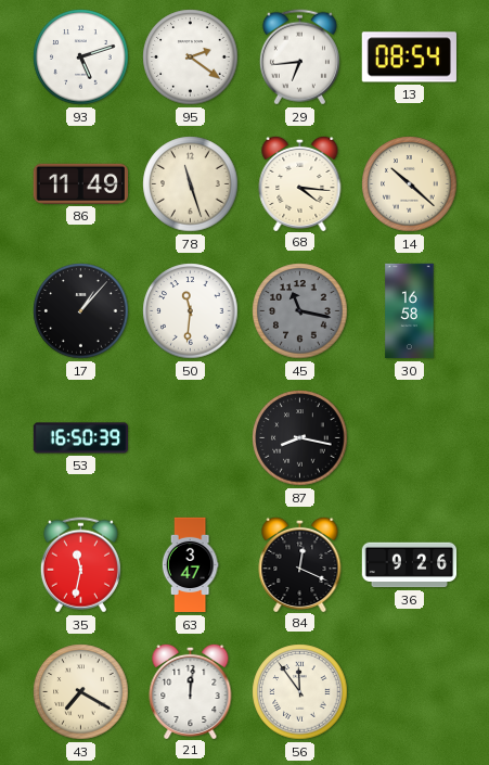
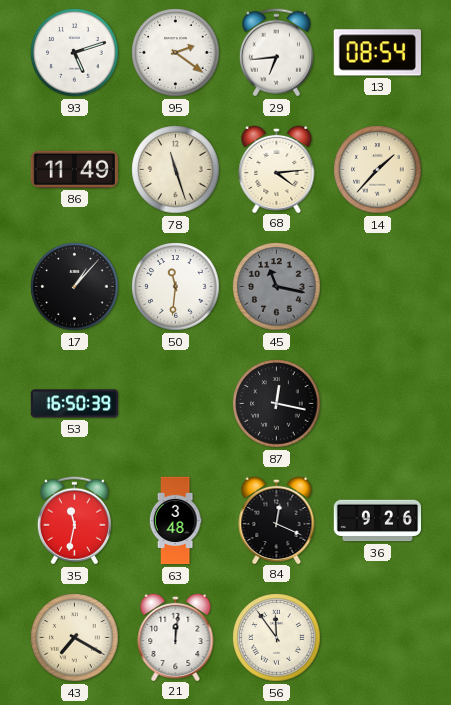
68: 4:16 -> 4:14 (277, 168)
14: 10:22 -> 1:37 (378, 170)
30: 16:58 -> none (410, 311)
87: 8:17 -> 12:17 (277, 404)
63: 3:47 -> 3:48 (175, 521)
